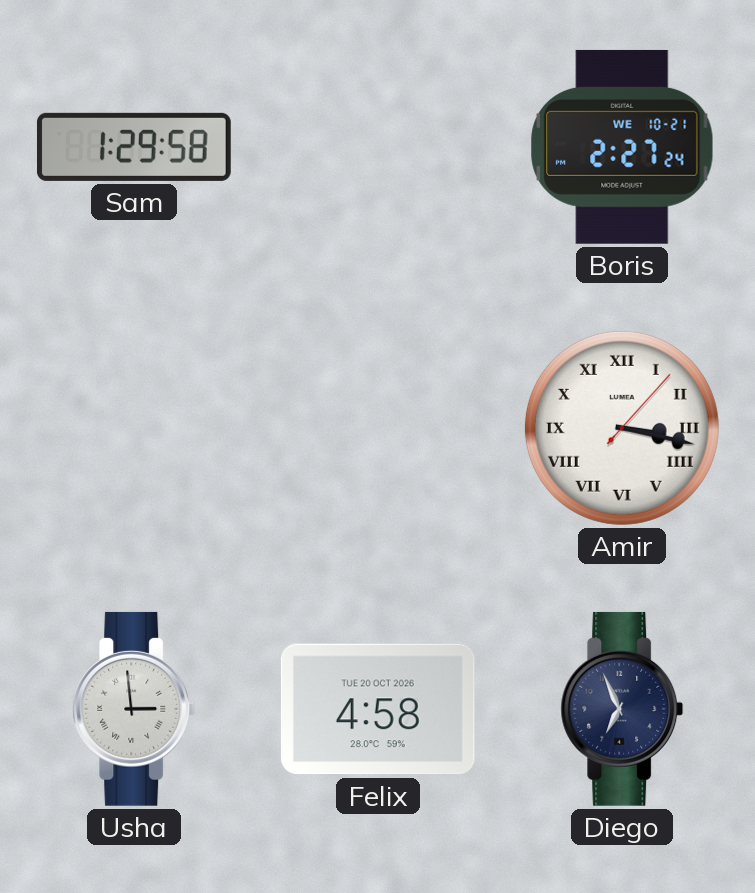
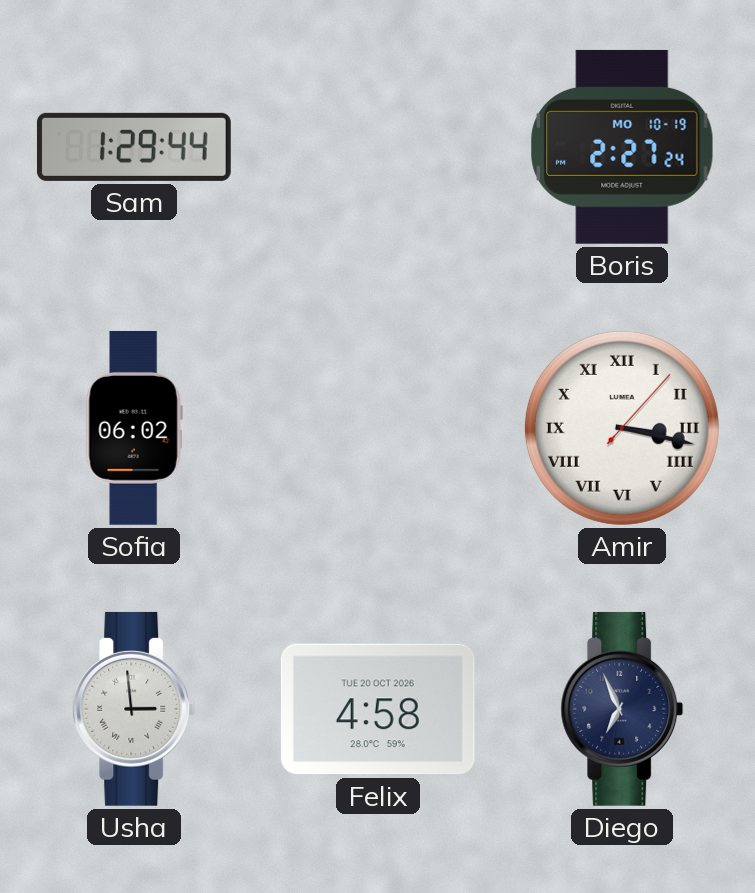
Sam: 1:29:58 -> 1:29:44 (134, 147)
Boris date: WE 10-21 -> MO 10-19 (622, 147)
Sofia: none -> 06:02 (134, 428)
